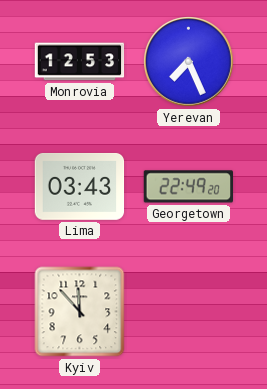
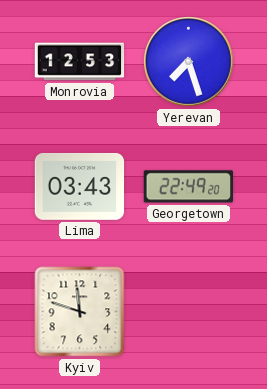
Yerevan: 7:26 -> 7:27 (189, 62)
Kyiv: 11:53 -> 11:48 (80, 312)
